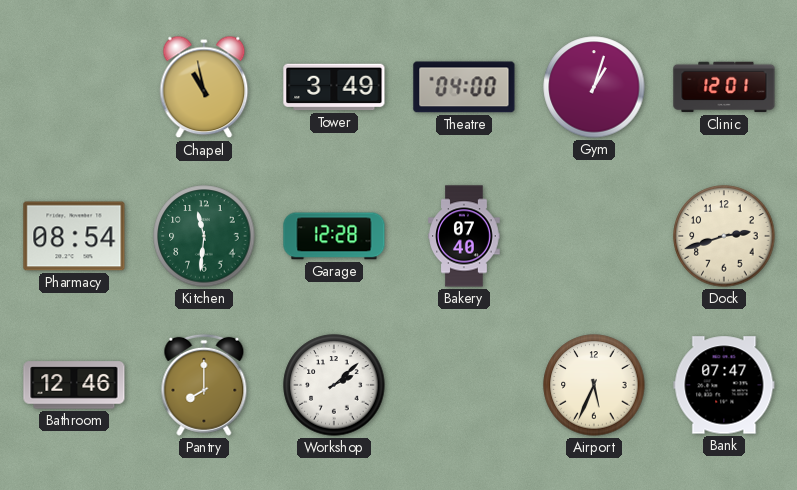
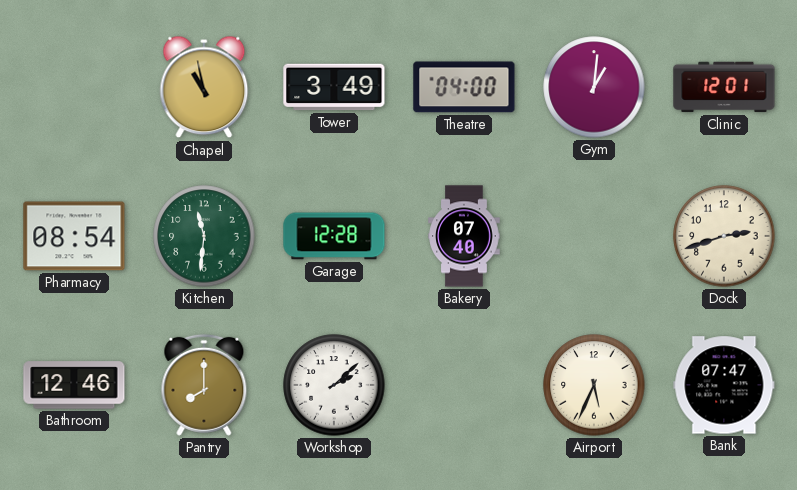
Gym: 1:03 -> 1:01 (594, 87)
